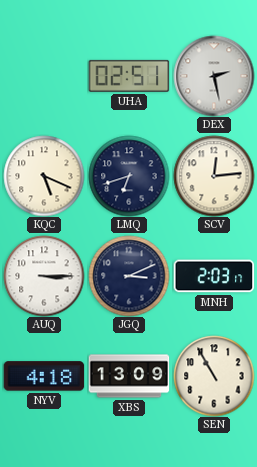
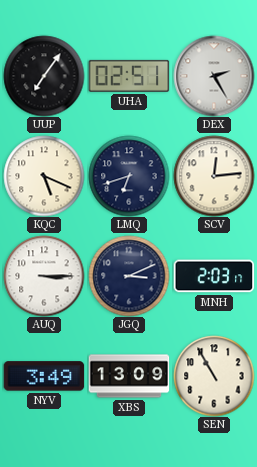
UUP: none -> 7:06 (44, 76)
DEX: 2:28 -> 2:25 (214, 76)
NYV: 4:18 -> 3:49 (44, 376)
